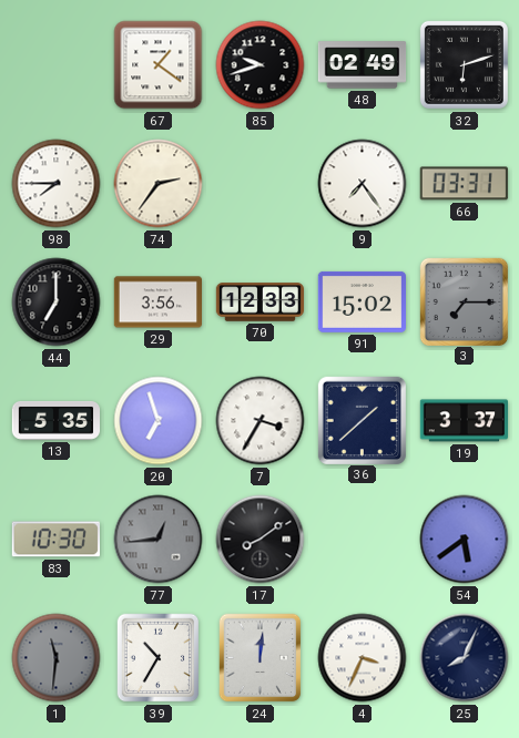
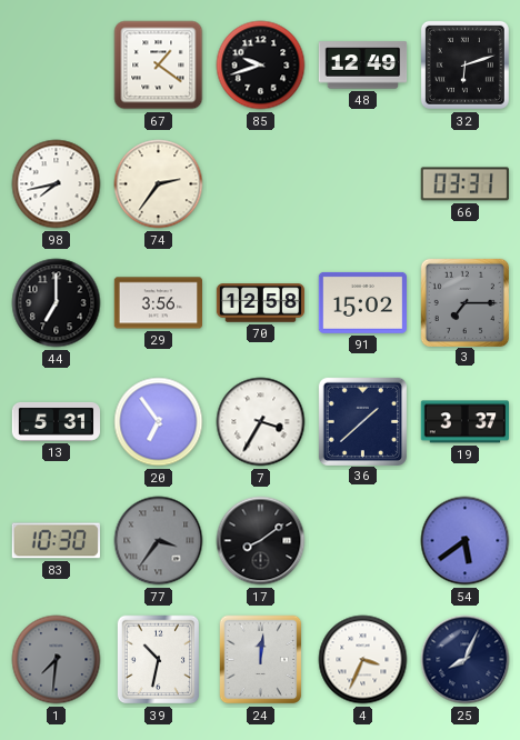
48: 02:49 -> 12:49 (363, 66)
98: 7:45 -> 7:43 (57, 184)
9: 7:24 -> none (363, 184)
70: 12:33 -> 12:58 (260, 303)
13: 5:35 -> 5:31 (56, 421)
20: 6:57 -> 6:54 (159, 422)
77: 12:44 -> 3:36 (159, 541)
1: 11:31 -> 7:31 (57, 660)
39: 10:35 -> 10:32 (159, 660)
